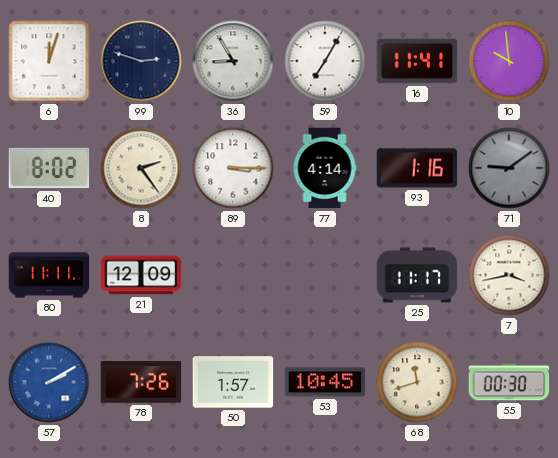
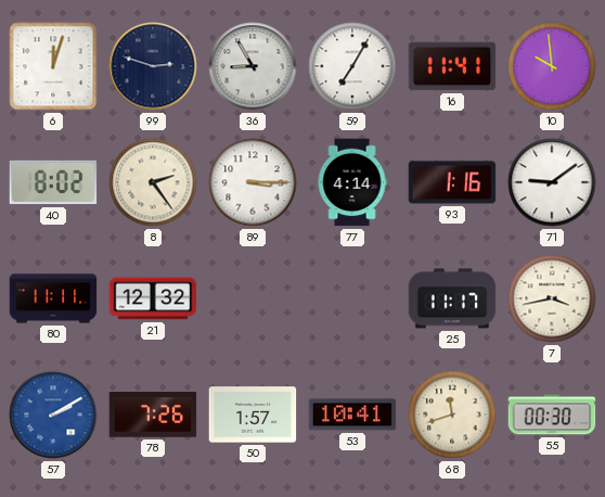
71 dial: grey -> white (552, 182)
21: 12:09 -> 12:32 (153, 298)
53: 10:45 -> 10:41 (352, 415)
